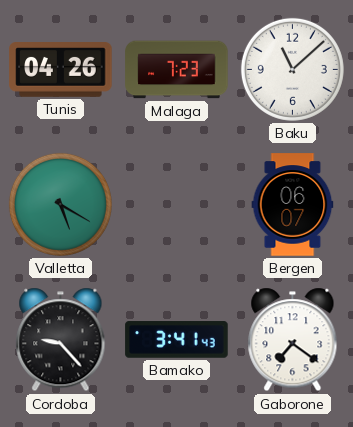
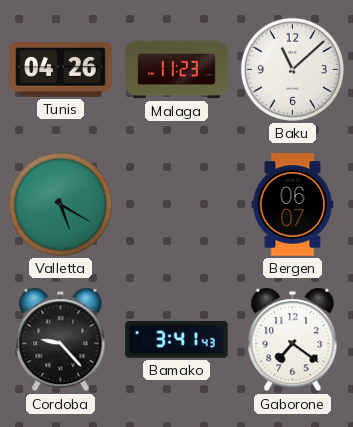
Malaga: 7:23 -> 11:23 (177, 70)
